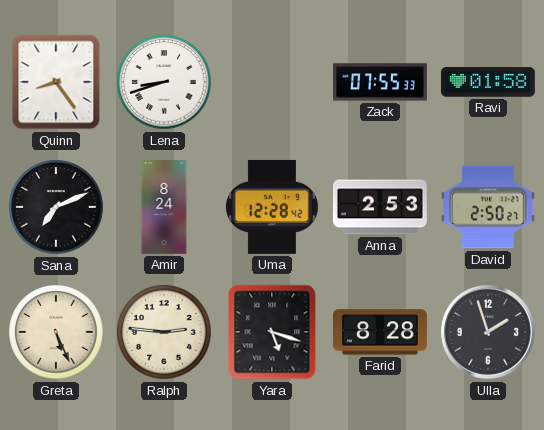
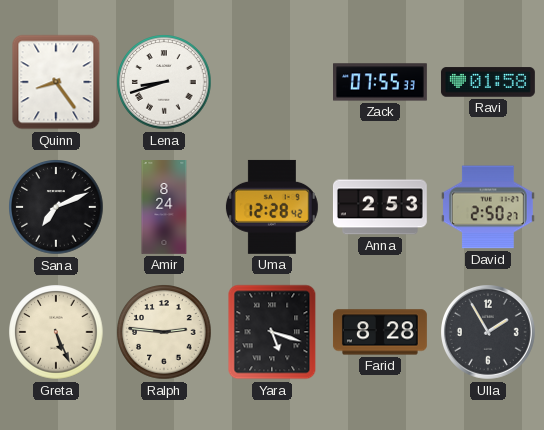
Ulla: 1:57 -> 1:55 (489, 333)
